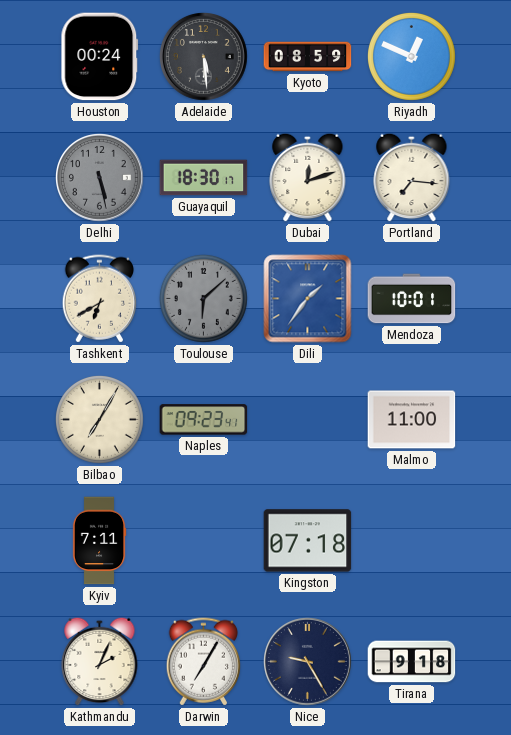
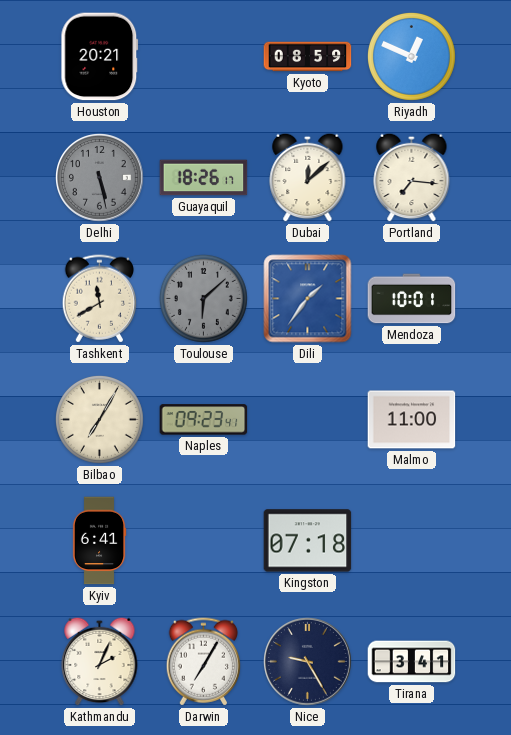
Houston: 00:24 -> 20:21 (100, 57)
Adelaide: 5:29 -> none (204, 57)
Guayaquil: 18:30 -> 18:26 (204, 178)
Dubai: 12:12 -> 12:08 (308, 177)
Tashkent: 6:40 -> 11:40 (99, 299)
Kyiv: 7:11 -> 6:41 (99, 541)
Tirana: 9:18 -> 3:41 (412, 662)
